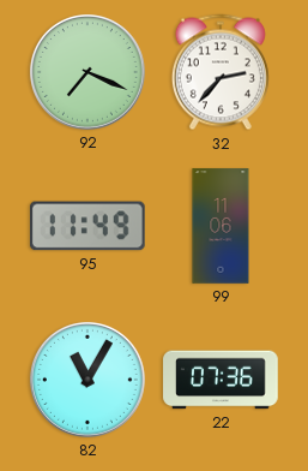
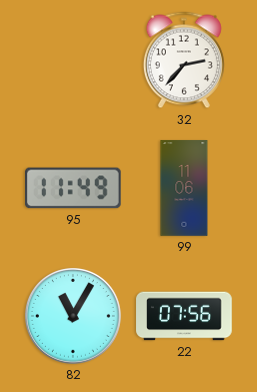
92: 7:19 -> none (87, 72)
22: 07:36 -> 07:56 (184, 316)
